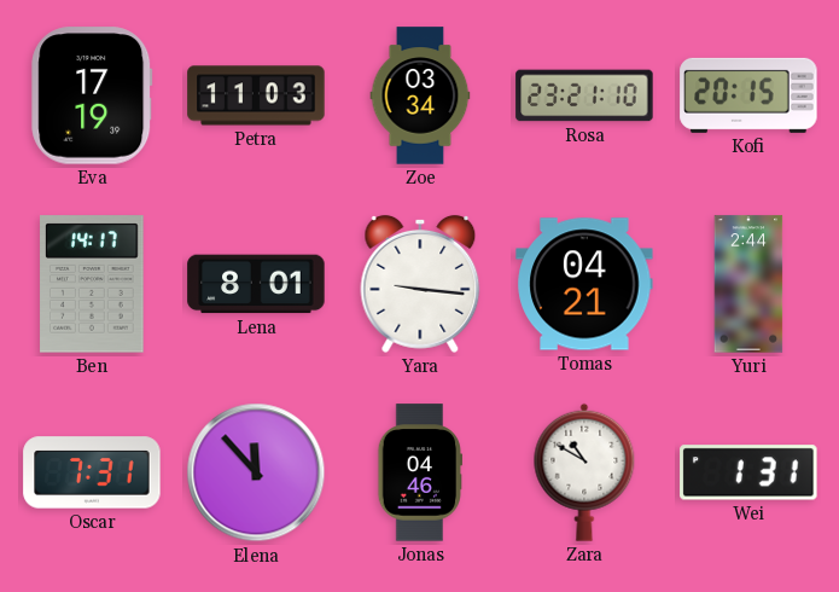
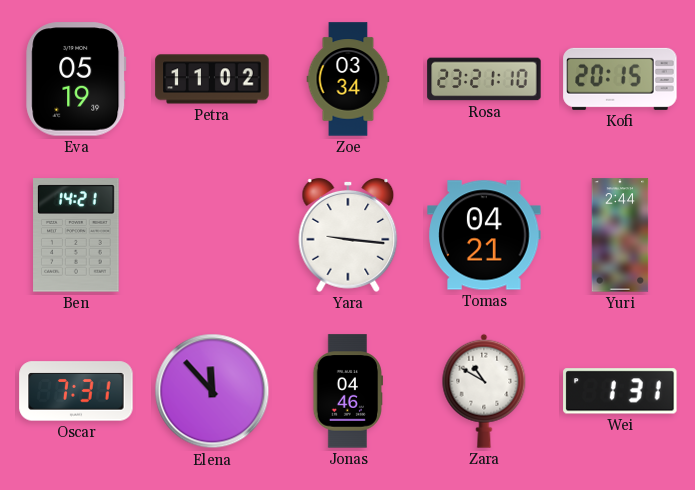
Eva: 17:19 -> 05:19 (76, 79)
Petra: 11:03 -> 11:02 (212, 79)
Ben: 14:17 -> 14:21 (76, 235)
Lena: 8:01 -> none (256, 284)
